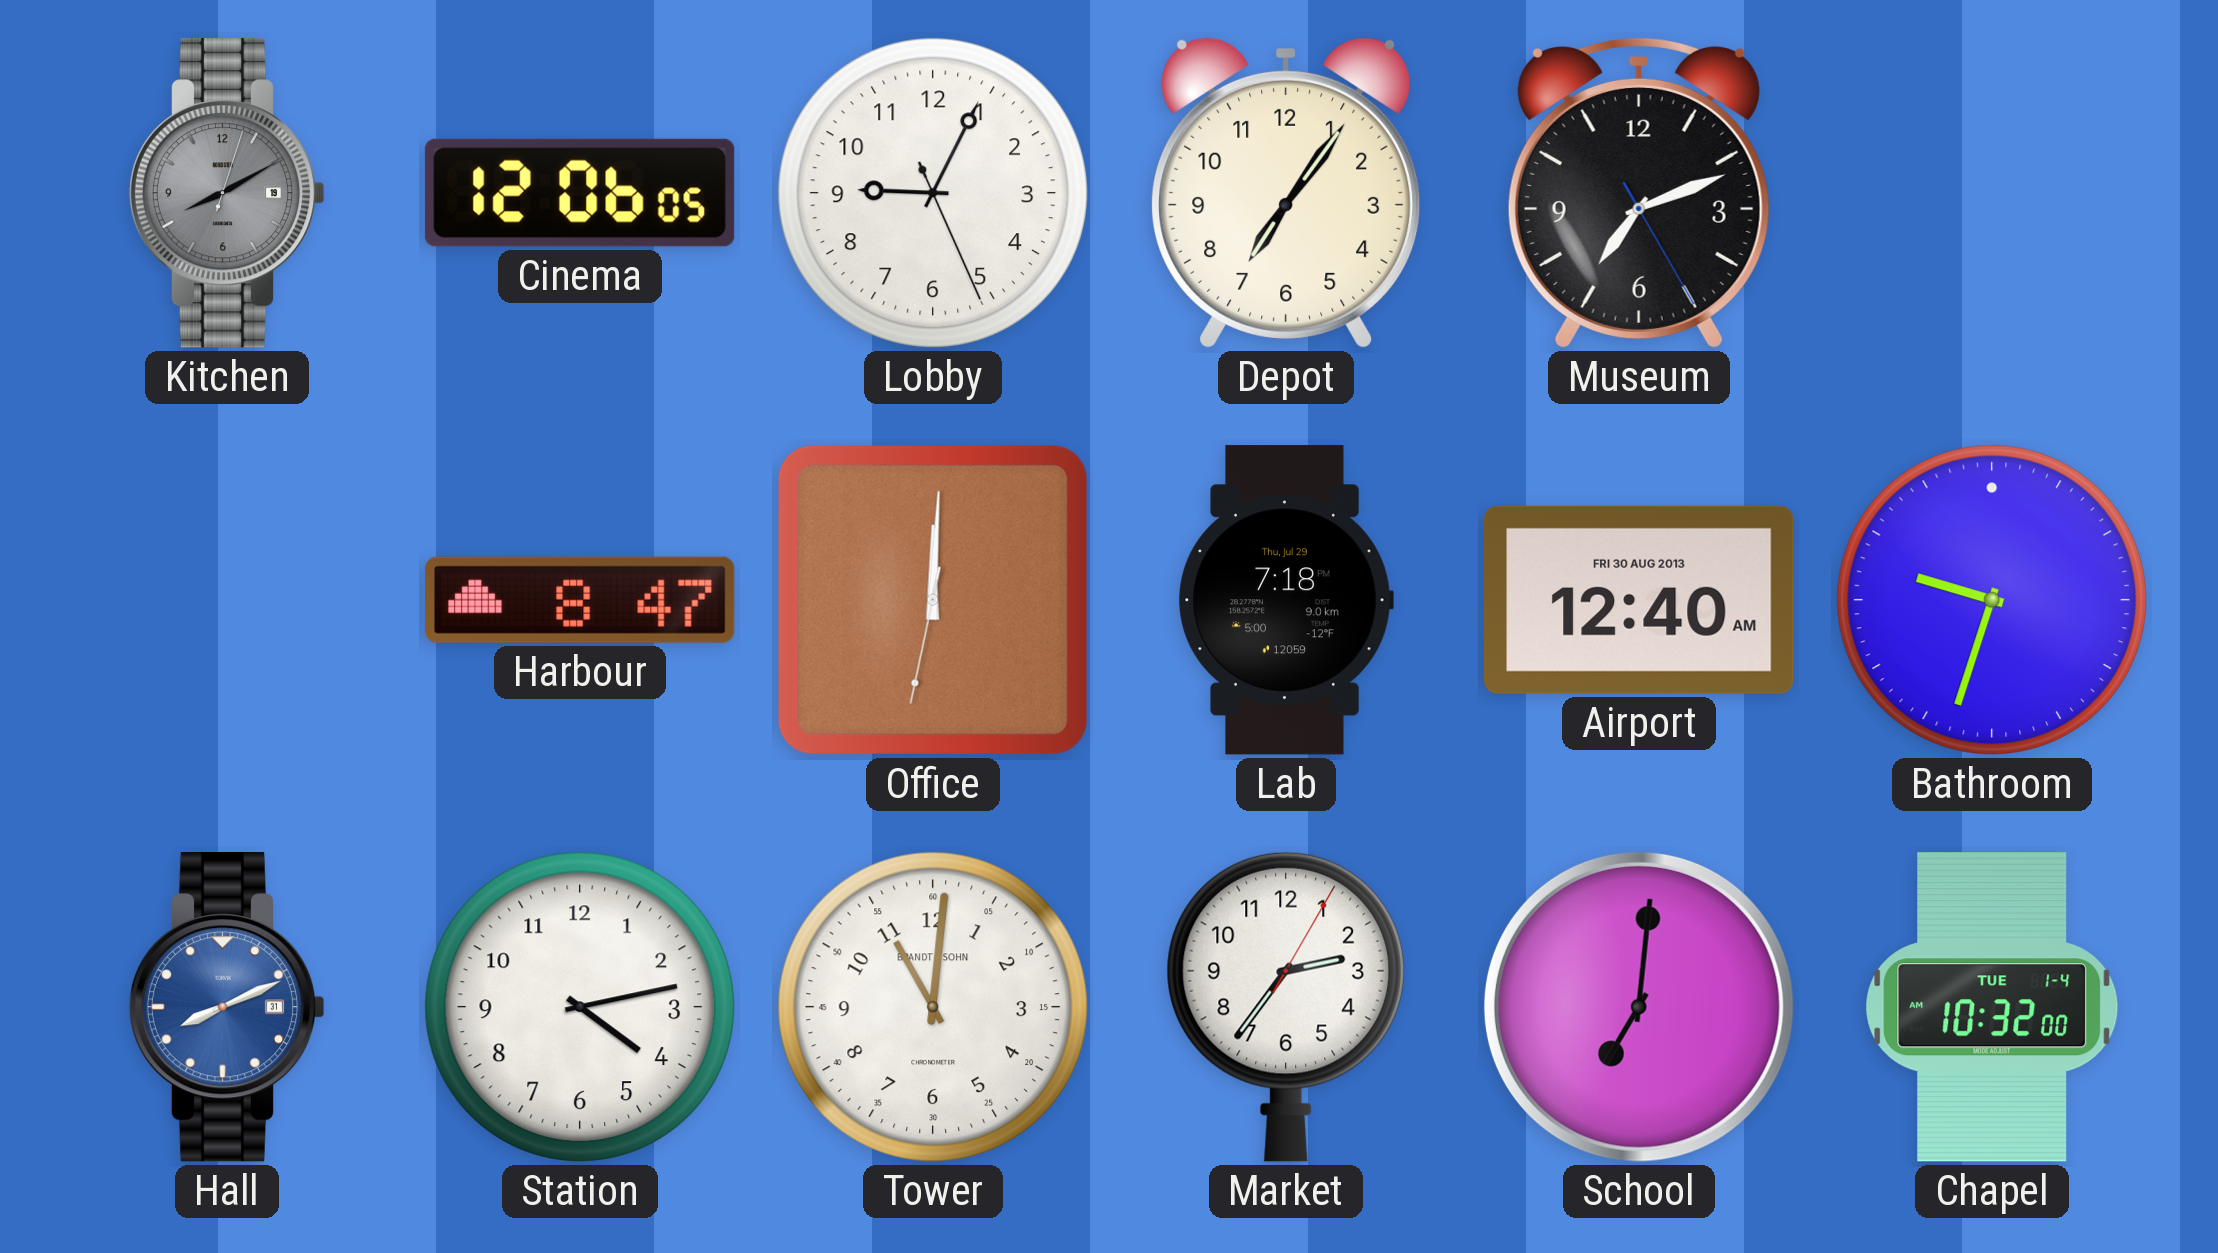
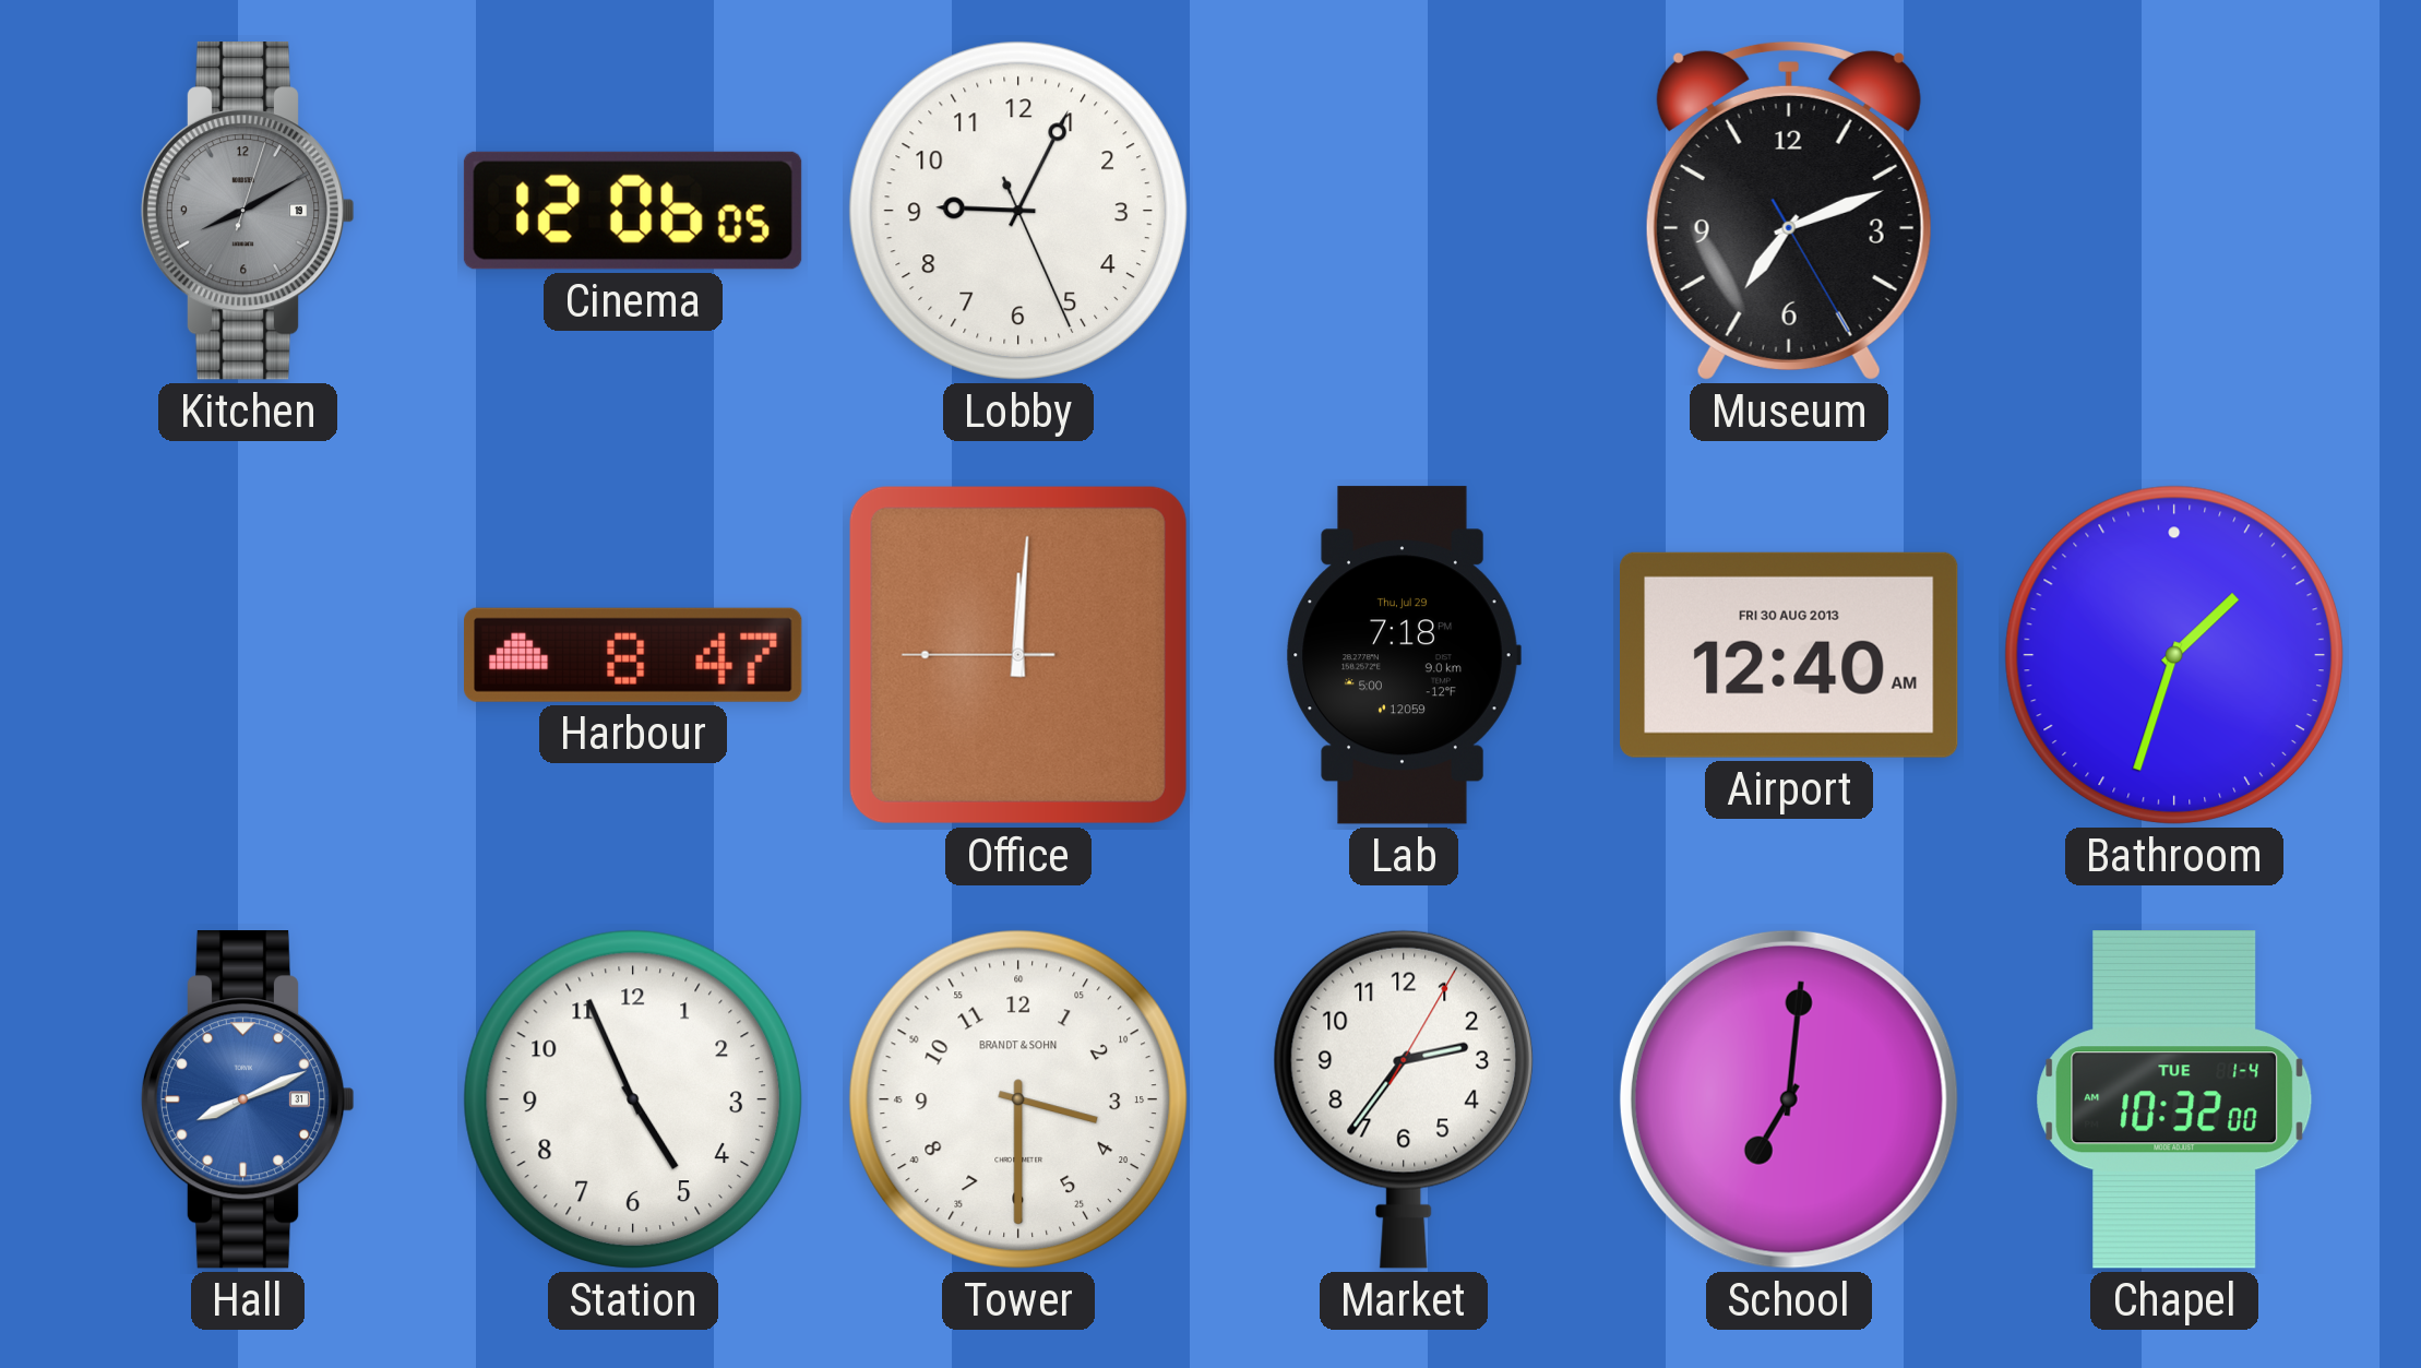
Depot: 7:06 -> none (1286, 193)
Office: 12:00:32 -> 12:00:45 (1018, 655)
Bathroom: 9:33 -> 1:33 (2174, 655)
Station: 4:13 -> 4:56 (633, 1099)
Tower: 11:01 -> 3:30 (1018, 1099)
